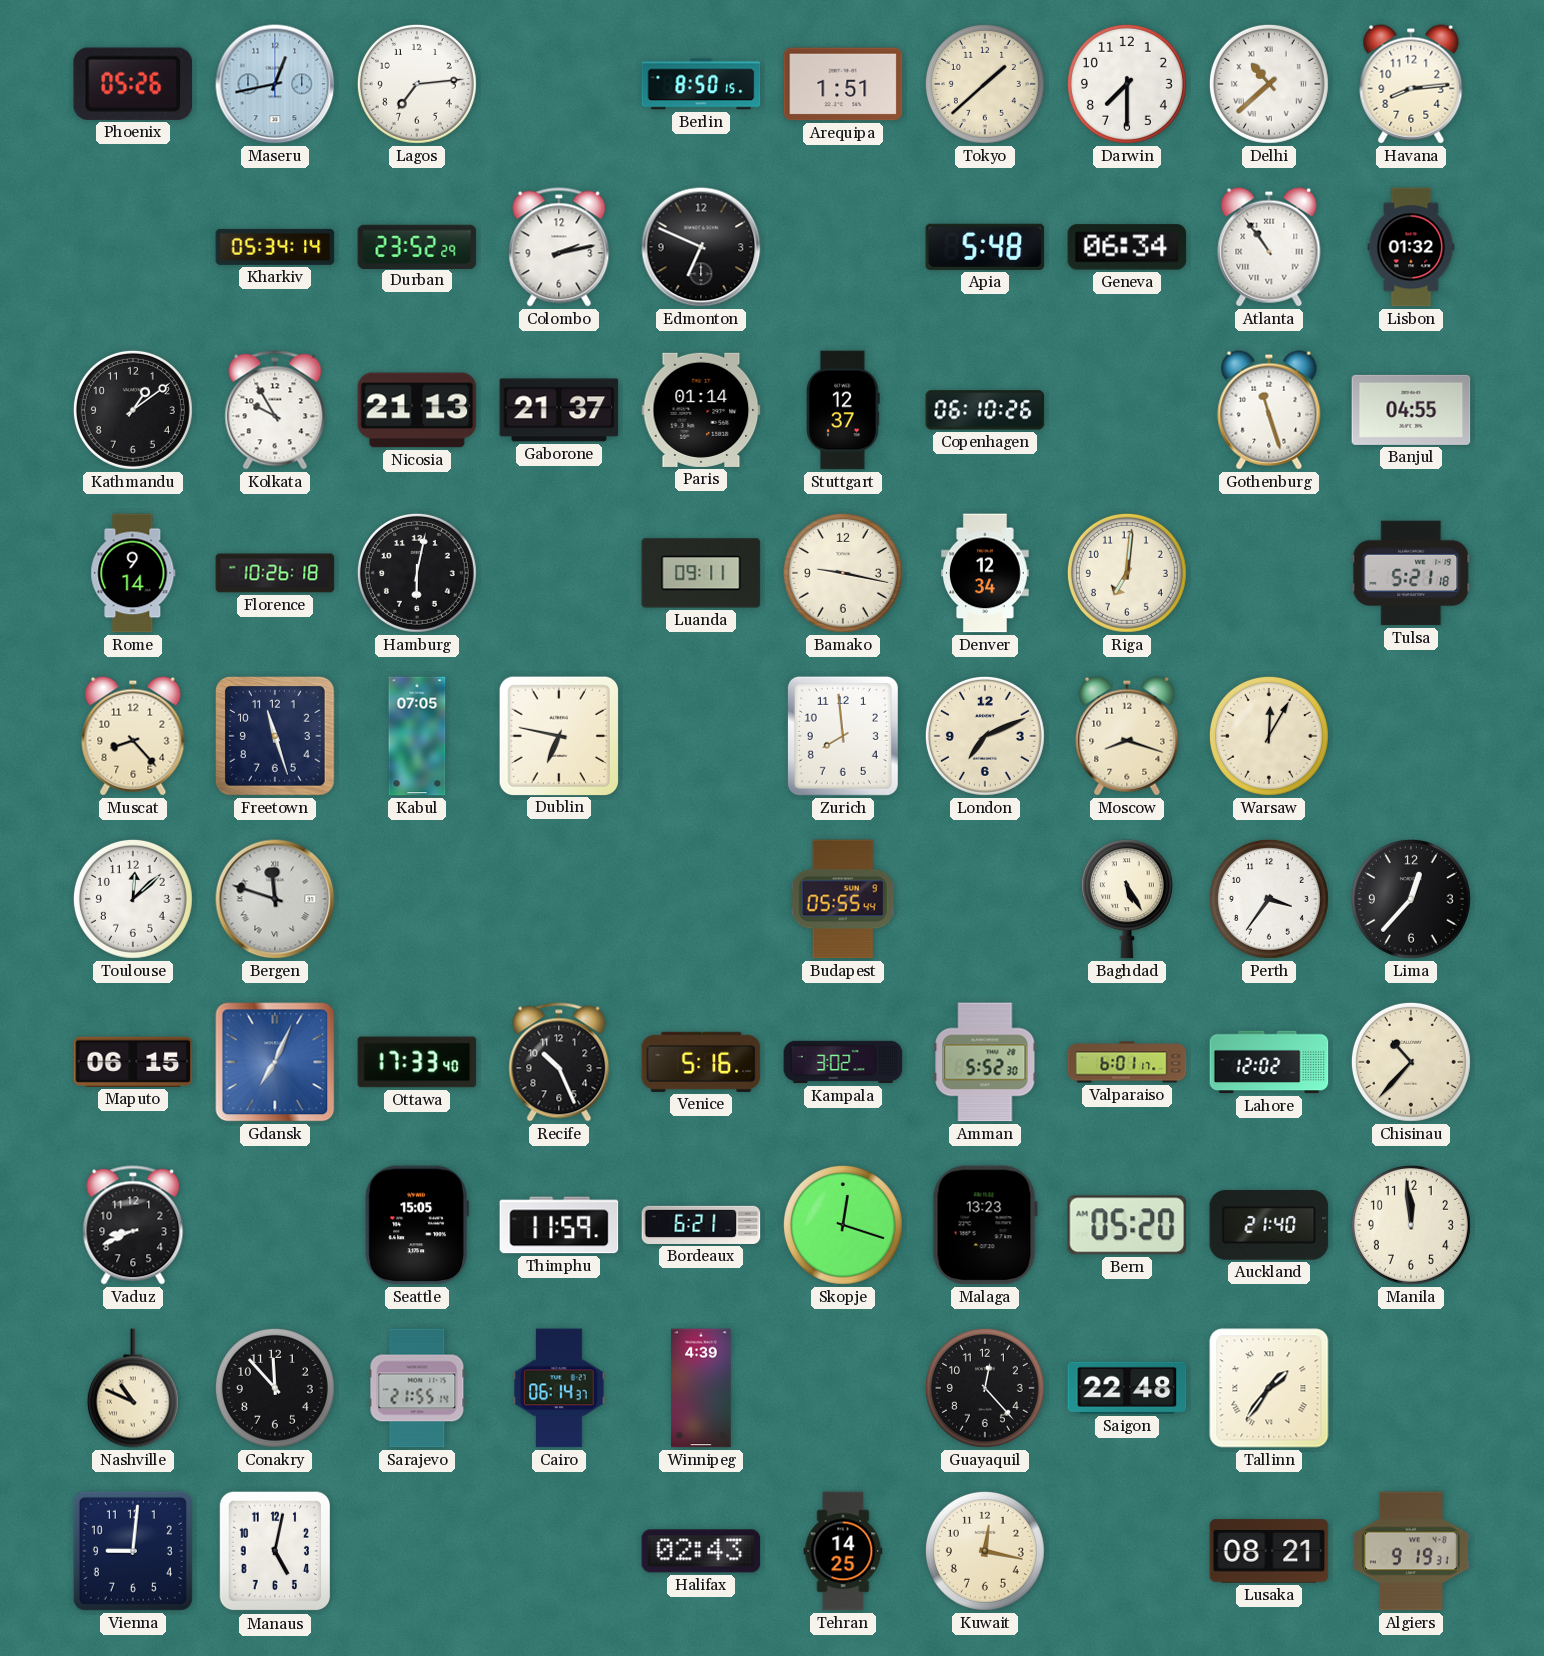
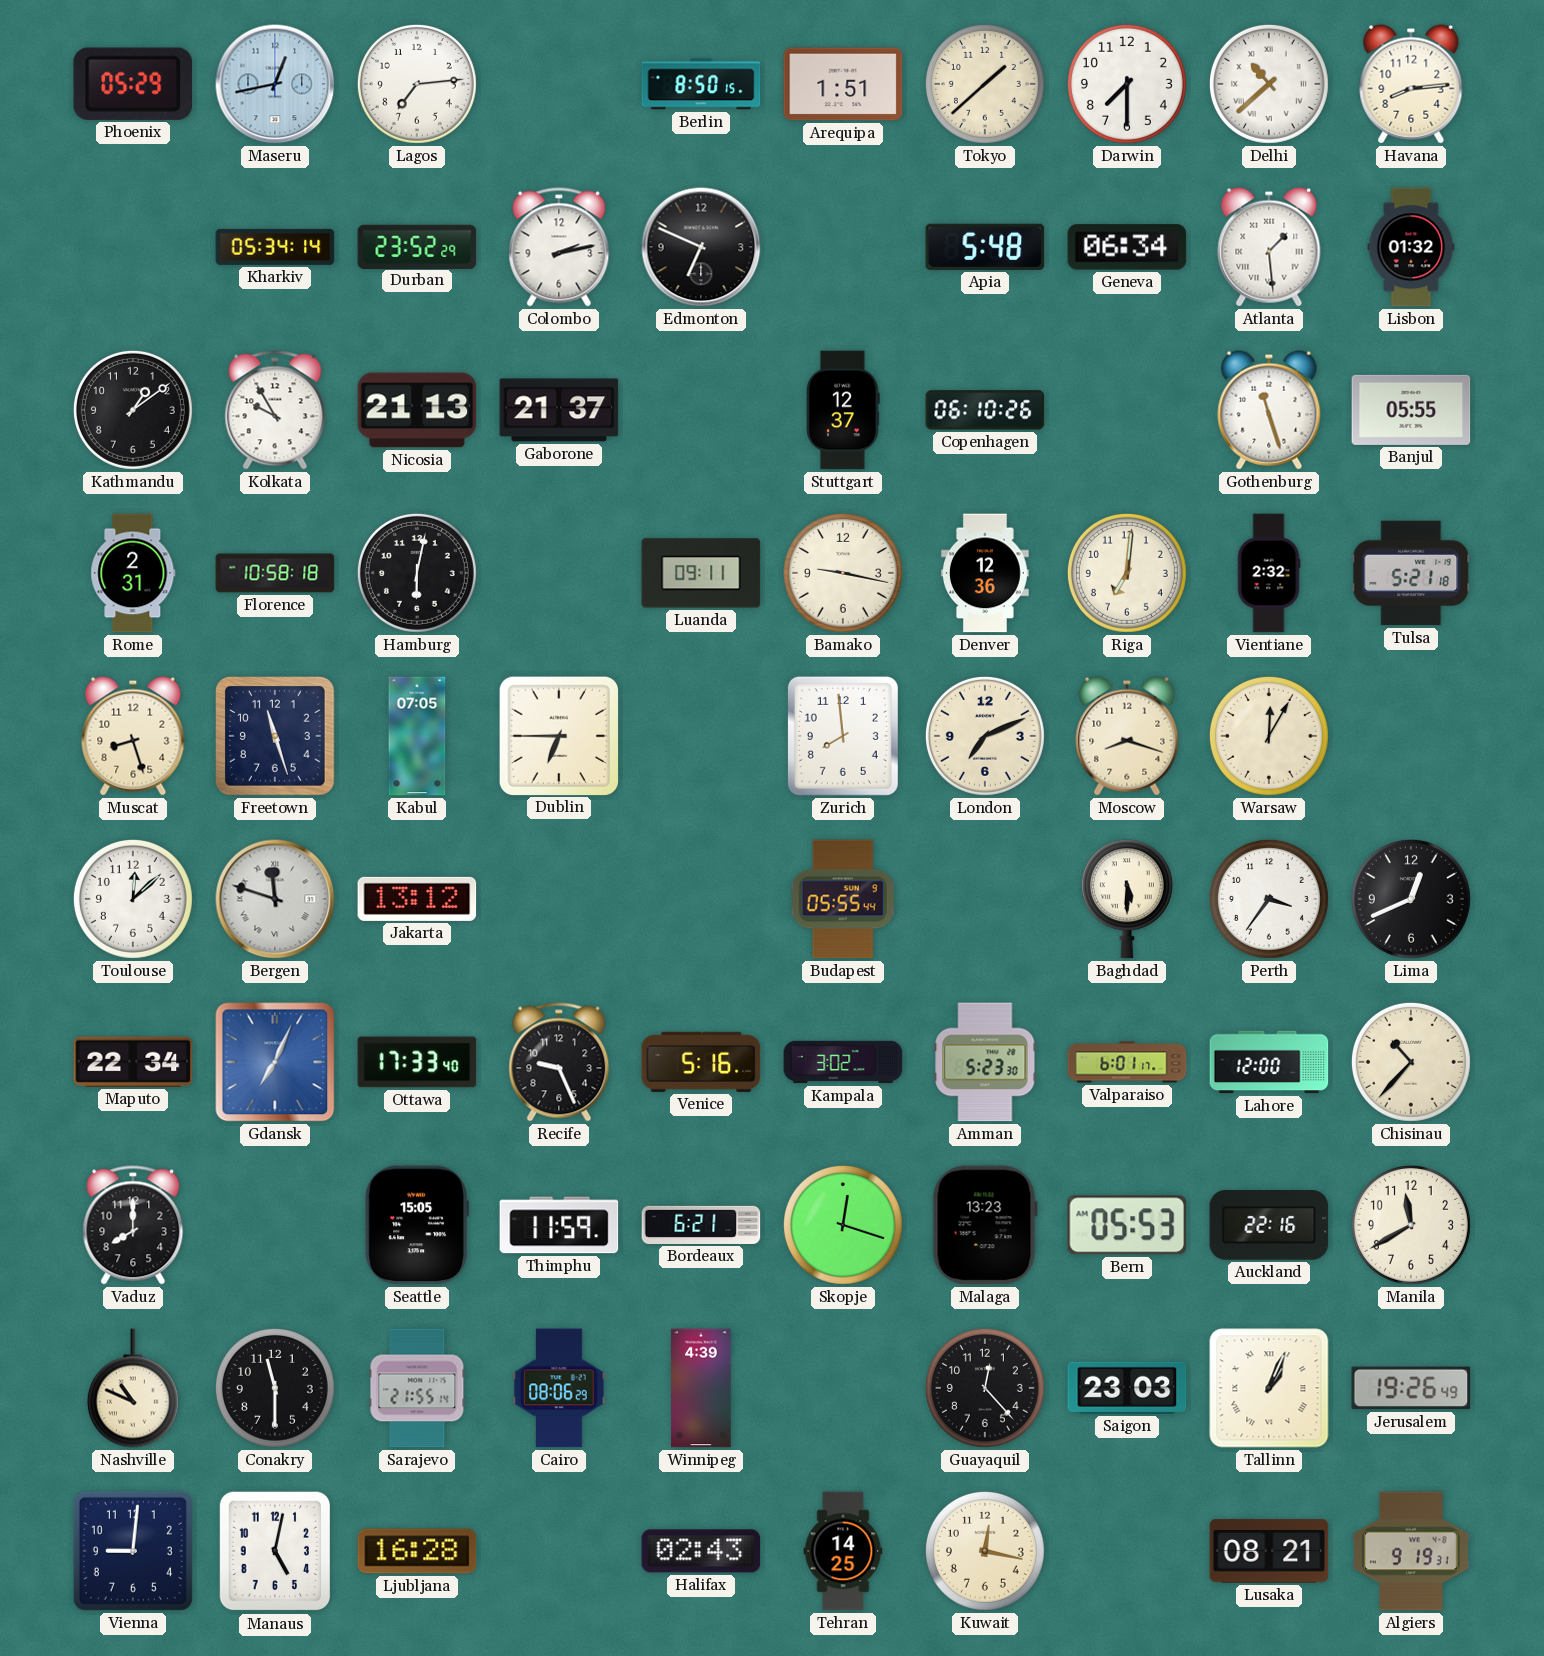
Phoenix: 05:26 -> 05:29 (133, 84)
Atlanta: 10:54 -> 1:29 (1269, 247)
Paris: 01:14 -> none (701, 410)
Banjul: 04:55 -> 05:55 (1411, 410)
Rome: 9:14 -> 2:31 (133, 573)
Florence: 10:26 -> 10:58 (275, 573)
Denver: 12:34 -> 12:36 (986, 573)
Vientiane: none -> 2:32 (1269, 573)
Muscat: 8:23 -> 8:27 (133, 736)
Dublin: 6:47 -> 6:45 (558, 735)
Jakarta: none -> 13:12 (417, 899)
Baghdad: 5:25 -> 5:30 (1127, 899)
Lima: 12:37 -> 12:41 (1411, 899)
Maputo: 06:15 -> 22:34 (133, 1062)
Recife: 10:26 -> 9:26 (559, 1062)
Amman: 5:52 -> 5:23 (985, 1062)
Lahore: 12:02 -> 12:00 (1269, 1062)
Vaduz: 8:41 -> 8:00 (133, 1225)
Bern: 05:20 -> 05:53 (1126, 1225)
Auckland: 21:40 -> 22:16 (1269, 1225)
Manila: 11:59 -> 11:40 (1411, 1225)
Conakry: 11:53 -> 11:30 (275, 1388)
Cairo: 06:14 -> 08:06 (559, 1388)
Saigon: 22:48 -> 23:03 (1127, 1388)
Tallinn: 1:36 -> 1:04 (1269, 1388)
Jerusalem: none -> 19:26 (1411, 1388)
Ljubljana: none -> 16:28 (417, 1551)
